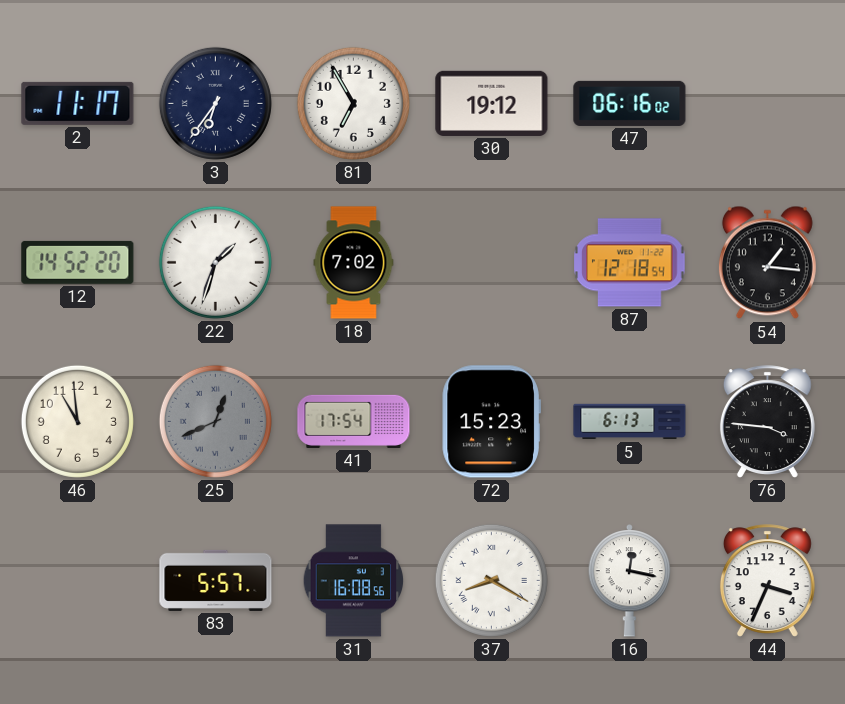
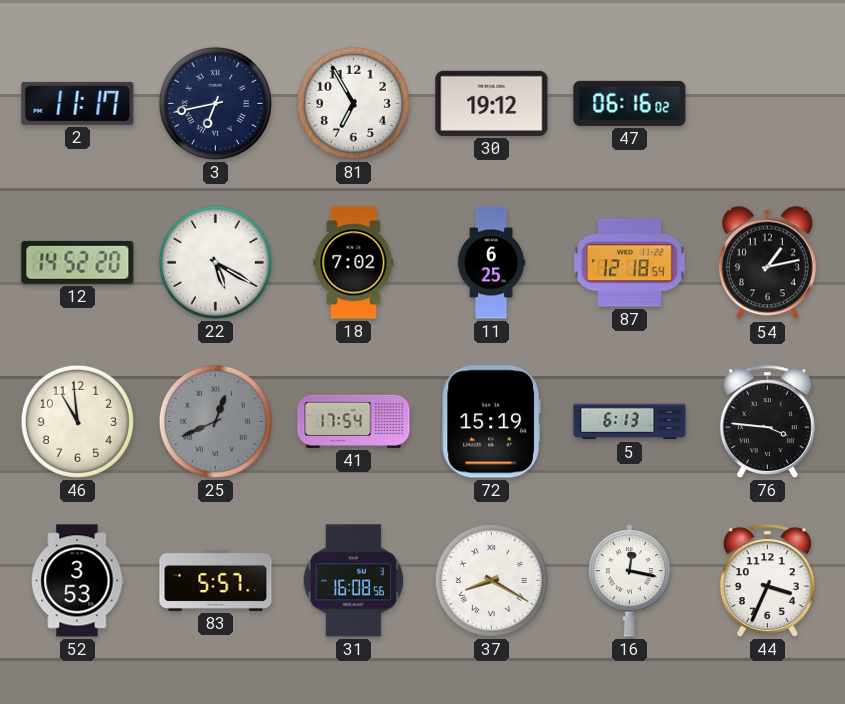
3: 6:36 -> 6:43 (215, 103)
22: 1:33 -> 5:20 (215, 262)
11: none -> 6:25 (491, 263)
54: 1:16 -> 1:13 (767, 263)
72: 15:23 -> 15:19 (491, 422)
52: none -> 3:53 (78, 581)
